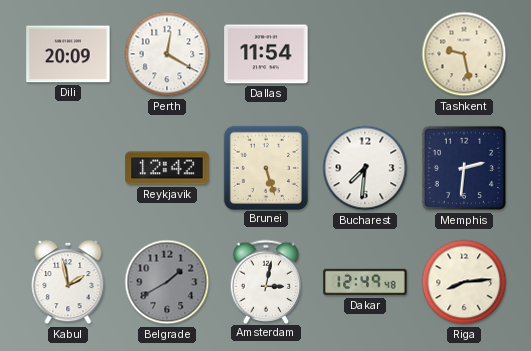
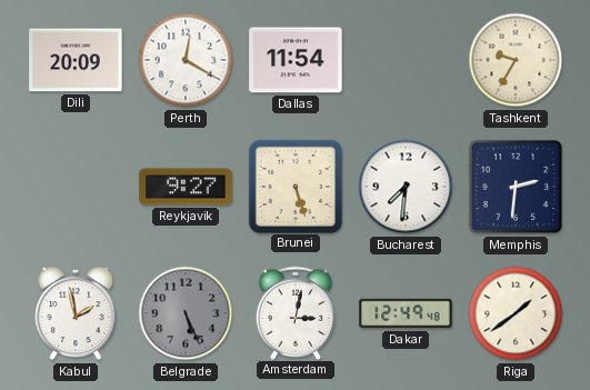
Tashkent: 9:28 -> 9:35 (516, 60)
Reykjavik: 12:42 -> 9:27 (186, 187)
Belgrade: 1:40 -> 5:26 (186, 313)
Riga: 8:14 -> 1:39 (516, 313)
